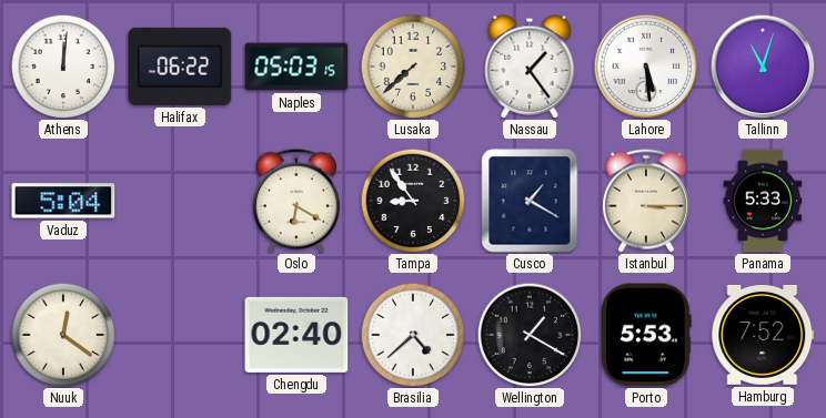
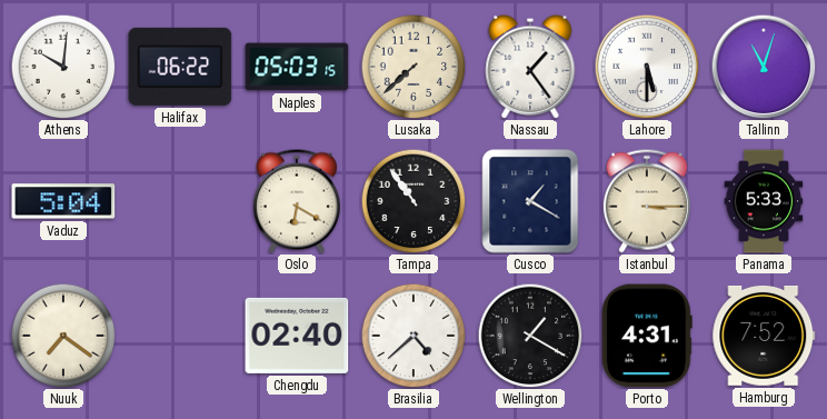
Athens: 12:01 -> 10:01 (63, 67)
Lahore: 5:29 -> 5:30 (647, 67)
Tampa: 8:54 -> 10:54 (413, 201)
Nuuk: 12:21 -> 7:21 (63, 336)
Porto: 5:53 -> 4:31 (647, 336)
